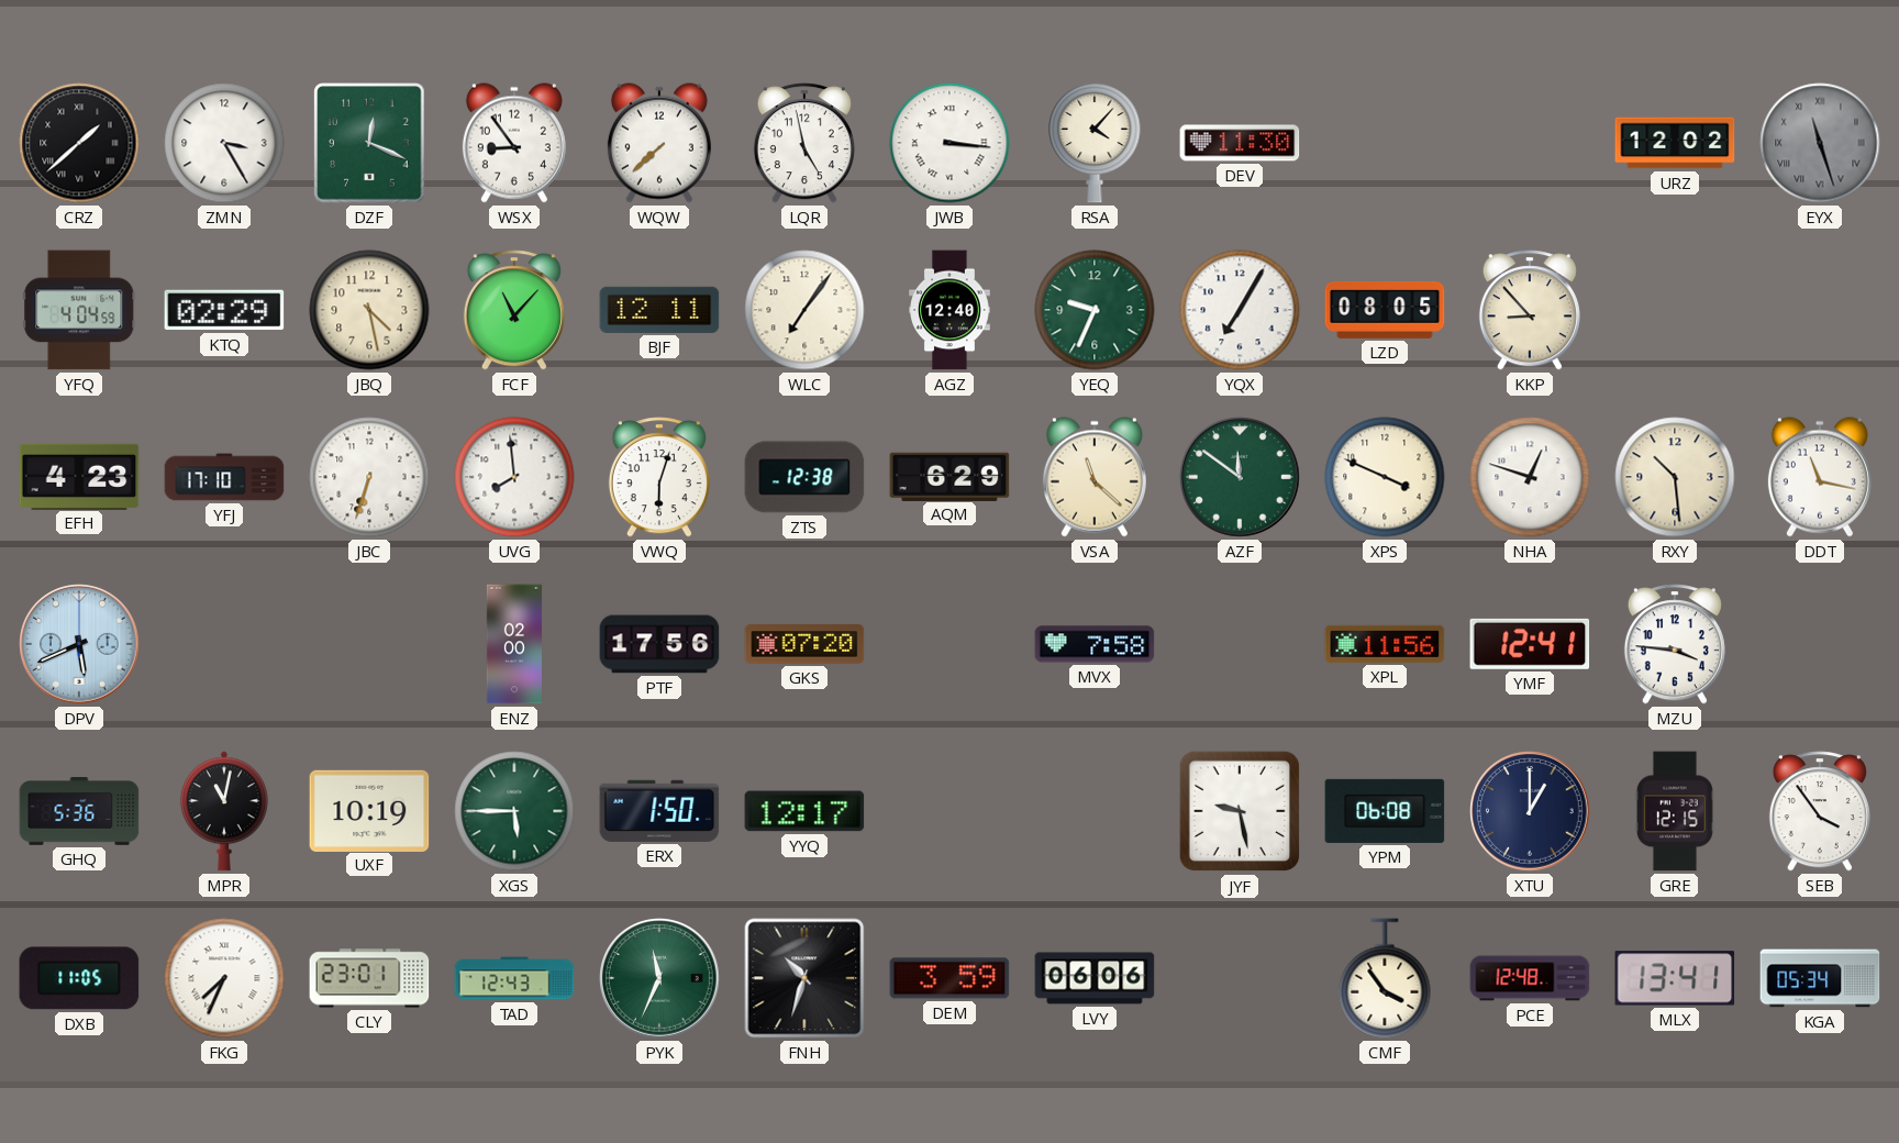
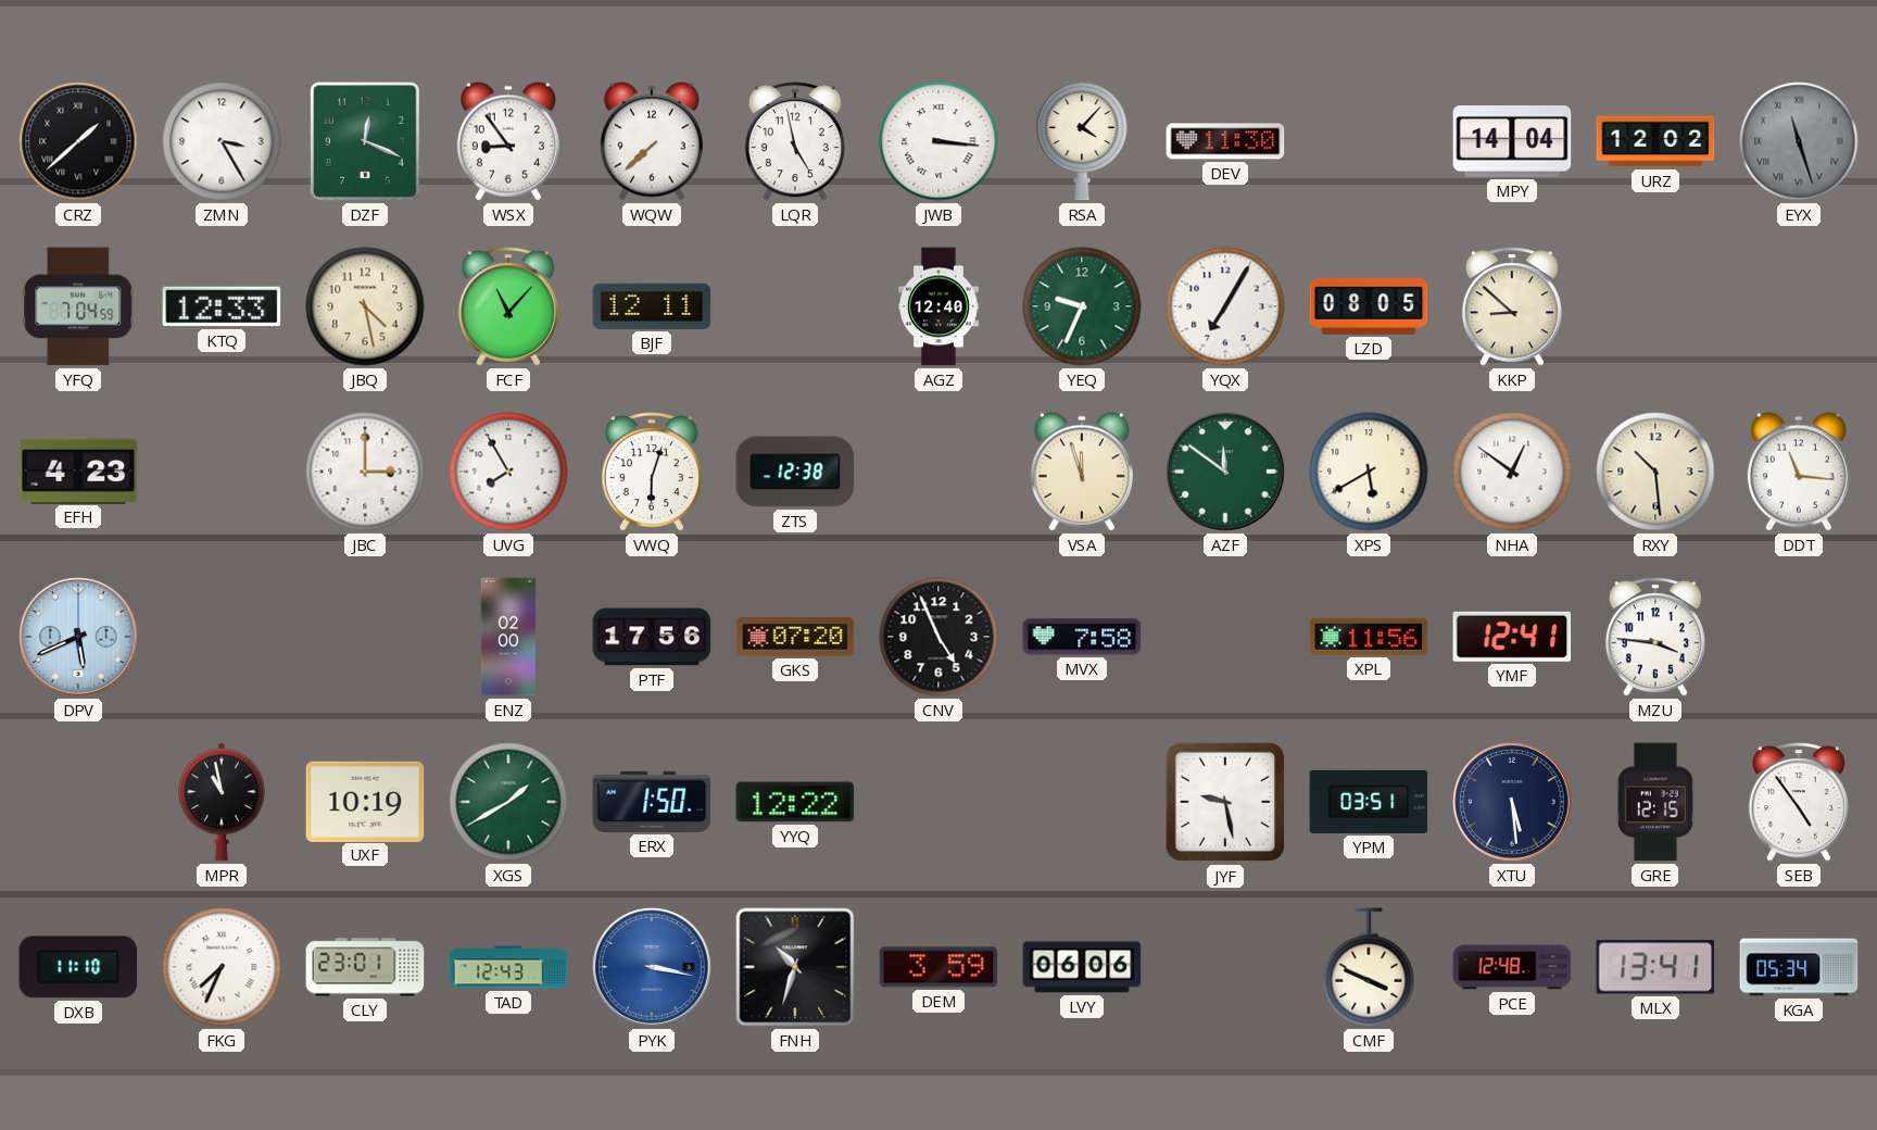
MPY: none -> 14:04 (1512, 141)
YFQ: 4:04 -> 7:04 (78, 306)
KTQ: 02:29 -> 12:33 (222, 306)
WLC: 7:06 -> none (804, 310)
KKP: 8:53 -> 8:52 (1512, 306)
YFJ: 17:10 -> none (224, 477)
JBC: 6:33 -> 3:00 (365, 472)
UVG: 7:59 -> 7:55 (508, 472)
AQM: 6:29 -> none (949, 476)
VSA: 11:22 -> 11:57 (1082, 472)
XPS: 3:49 -> 5:40 (1369, 472)
NHA: 12:48 -> 12:51 (1512, 472)
DDT: 11:17 -> 11:16 (1799, 472)
CNV: none -> 4:56 (938, 637)
GHQ: 5:36 -> none (79, 812)
MPR: 11:02 -> 10:58 (222, 802)
XGS: 5:45 -> 1:40 (508, 802)
YYQ: 12:17 -> 12:22 (795, 802)
YPM: 06:08 -> 03:51 (1369, 802)
XTU: 1:00 -> 5:29 (1512, 802)
SEB: 3:54 -> 4:54 (1799, 802)
DXB: 11:05 -> 11:10 (78, 967)
PYK: 11:34 -> 3:17 (652, 967)
PYK dial: green -> blue (652, 967)
CMF: 3:54 -> 3:49 (1369, 967)
